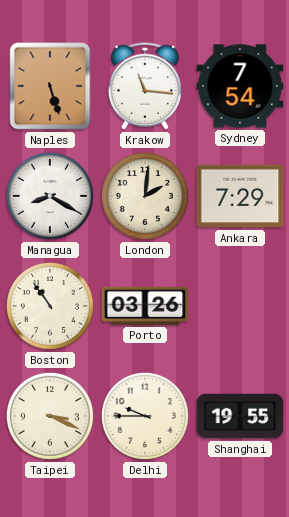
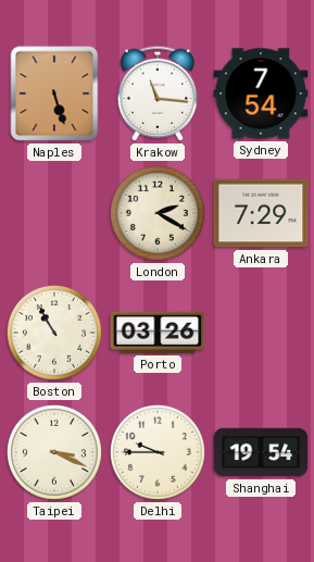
Managua: 8:20 -> none (50, 196)
London: 2:01 -> 2:20 (158, 213)
Boston: 10:54 -> 10:55 (54, 333)
Shanghai: 19:55 -> 19:54 (261, 452)
